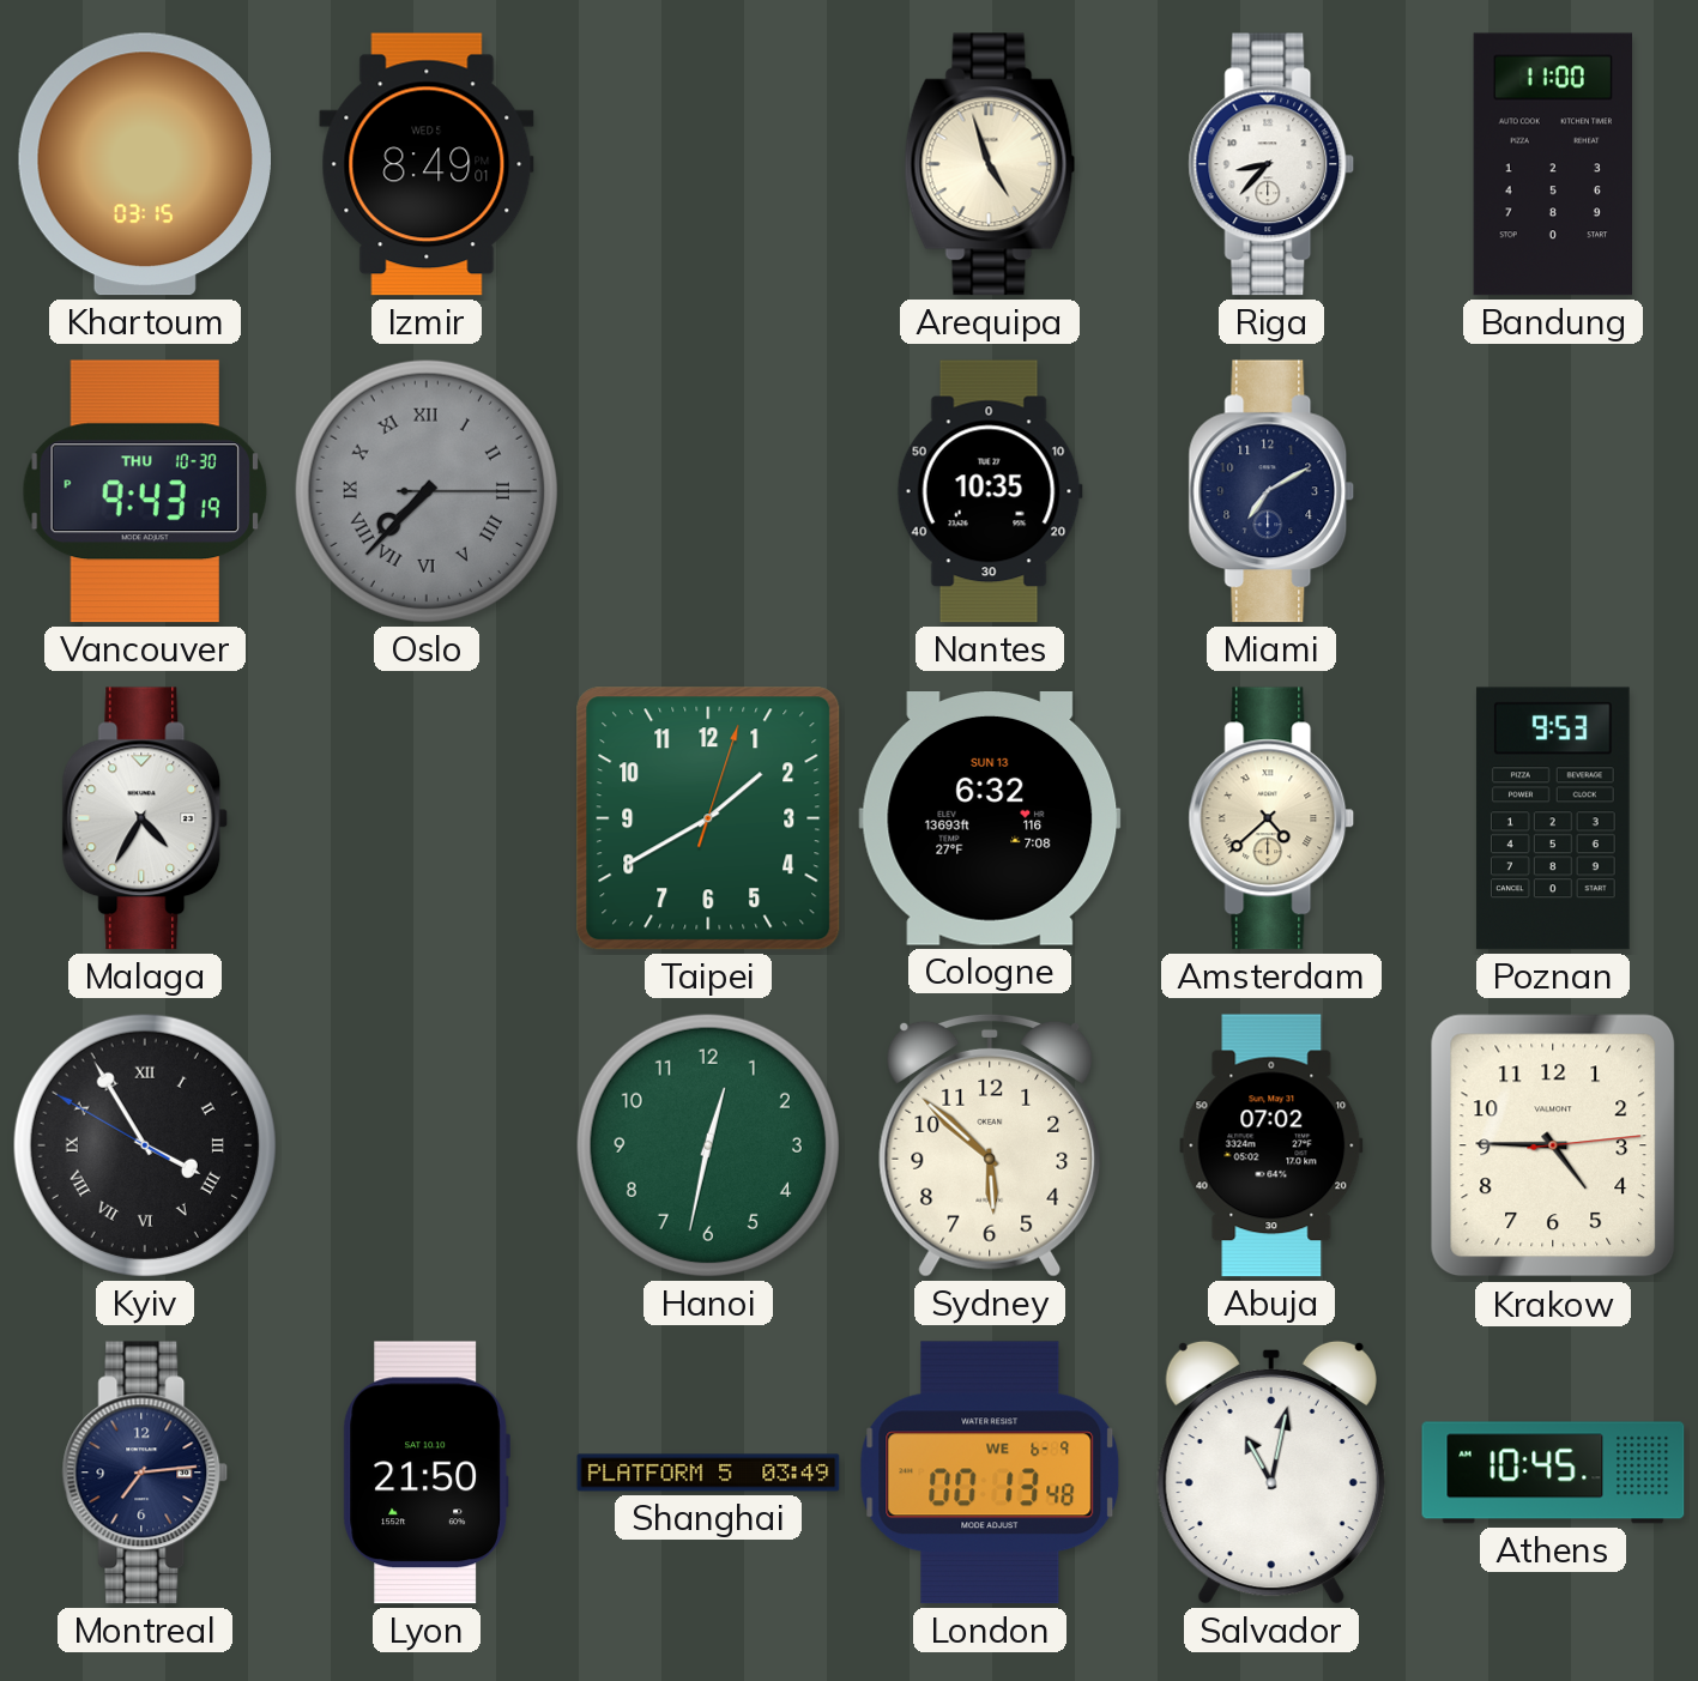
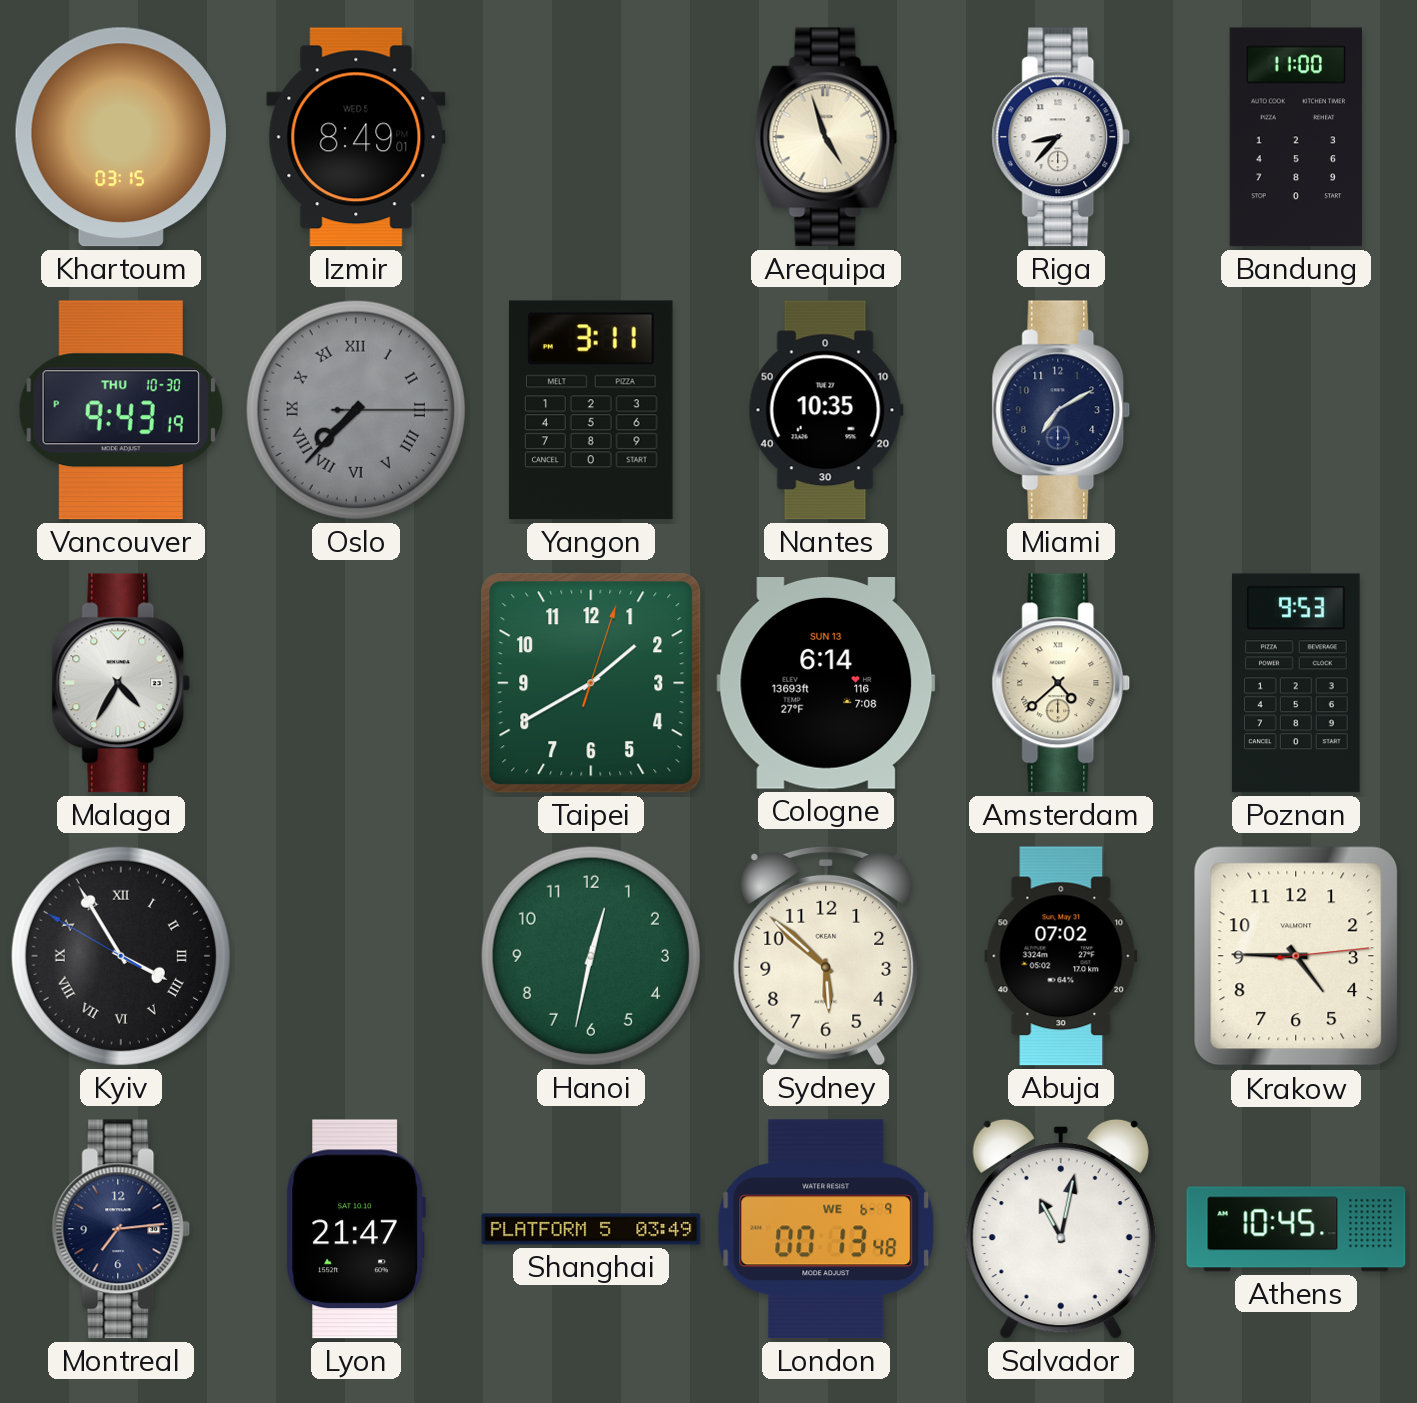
Yangon: none -> 3:11 (592, 410)
Cologne: 6:32 -> 6:14 (826, 684)
Lyon: 21:50 -> 21:47 (356, 1229)
